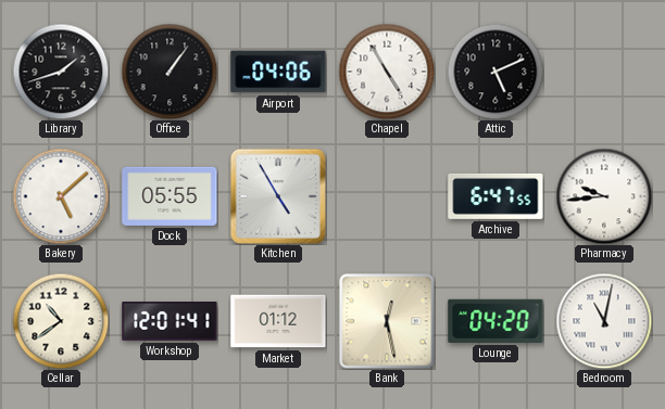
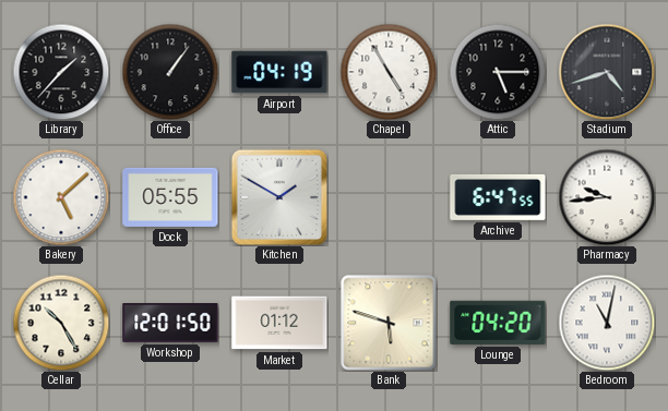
Library: 1:42 -> 1:37 (61, 72)
Airport: 04:06 -> 04:19 (279, 72)
Attic: 5:11 -> 5:15 (498, 72)
Stadium: none -> 4:42 (607, 72)
Kitchen: 4:55 -> 1:50 (279, 197)
Cellar: 10:39 -> 10:25 (61, 323)
Workshop: 12:01:41 -> 12:01:50 (170, 324)
Bank: 12:28 -> 5:48 (389, 323)
